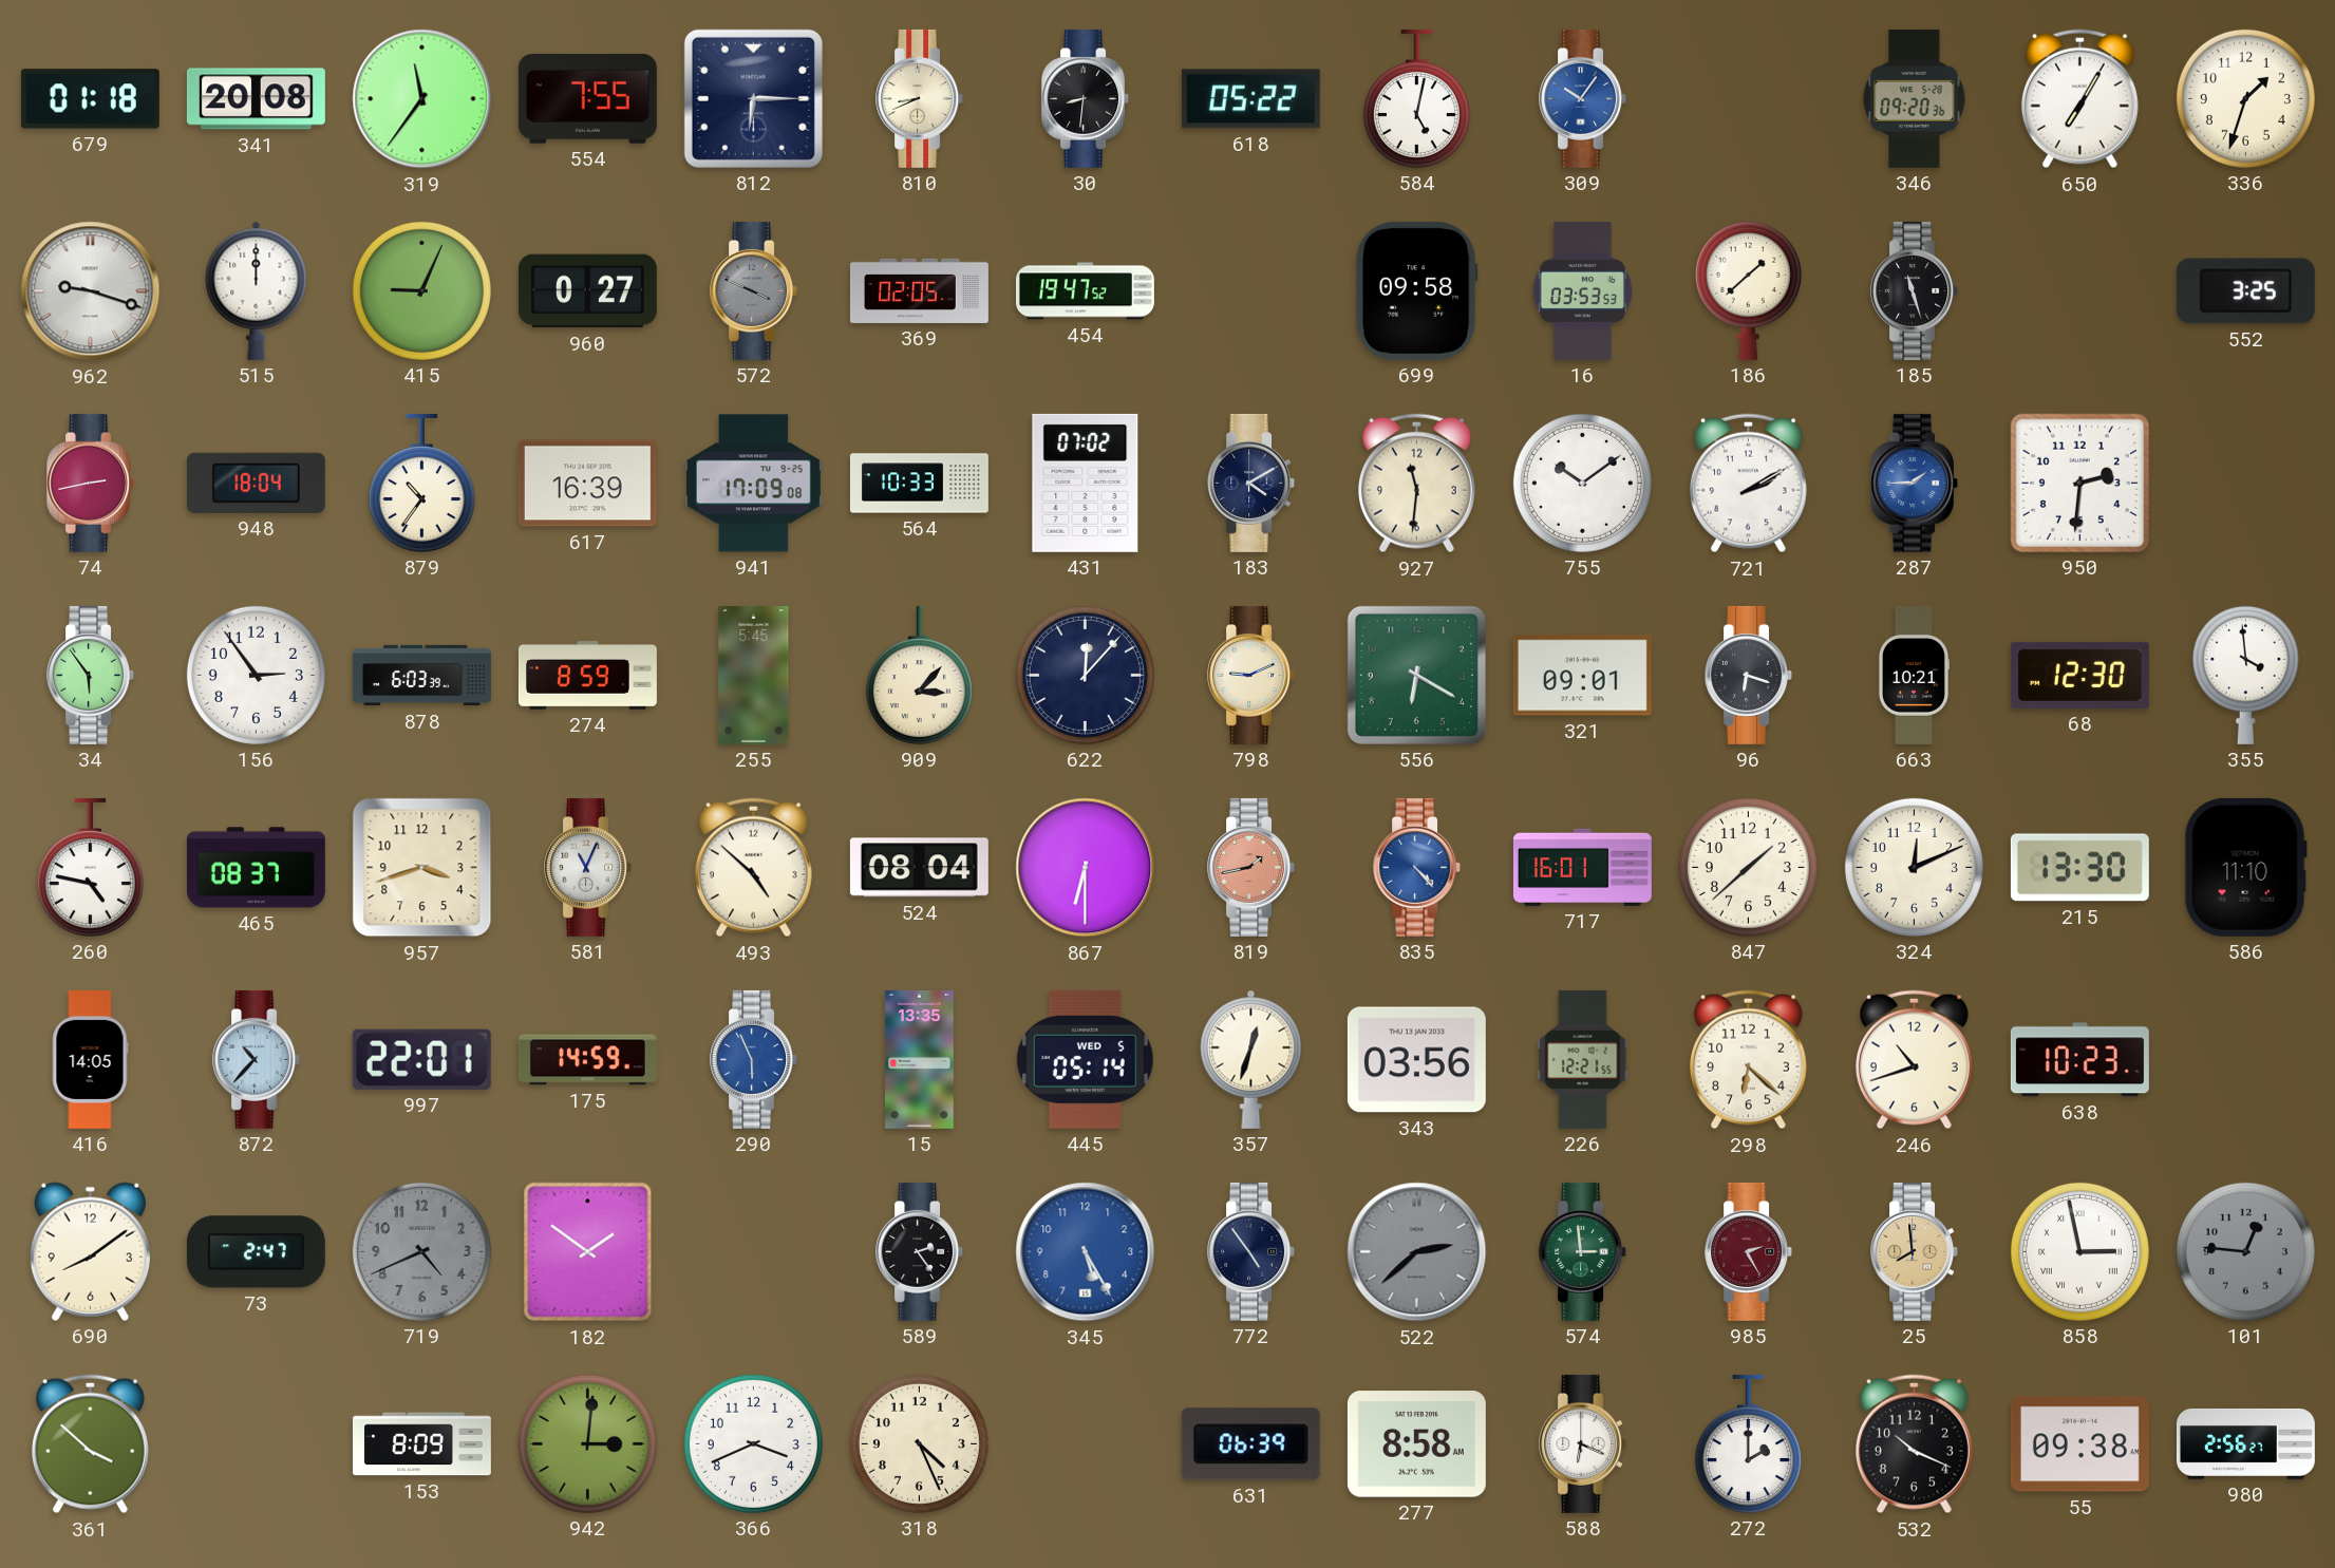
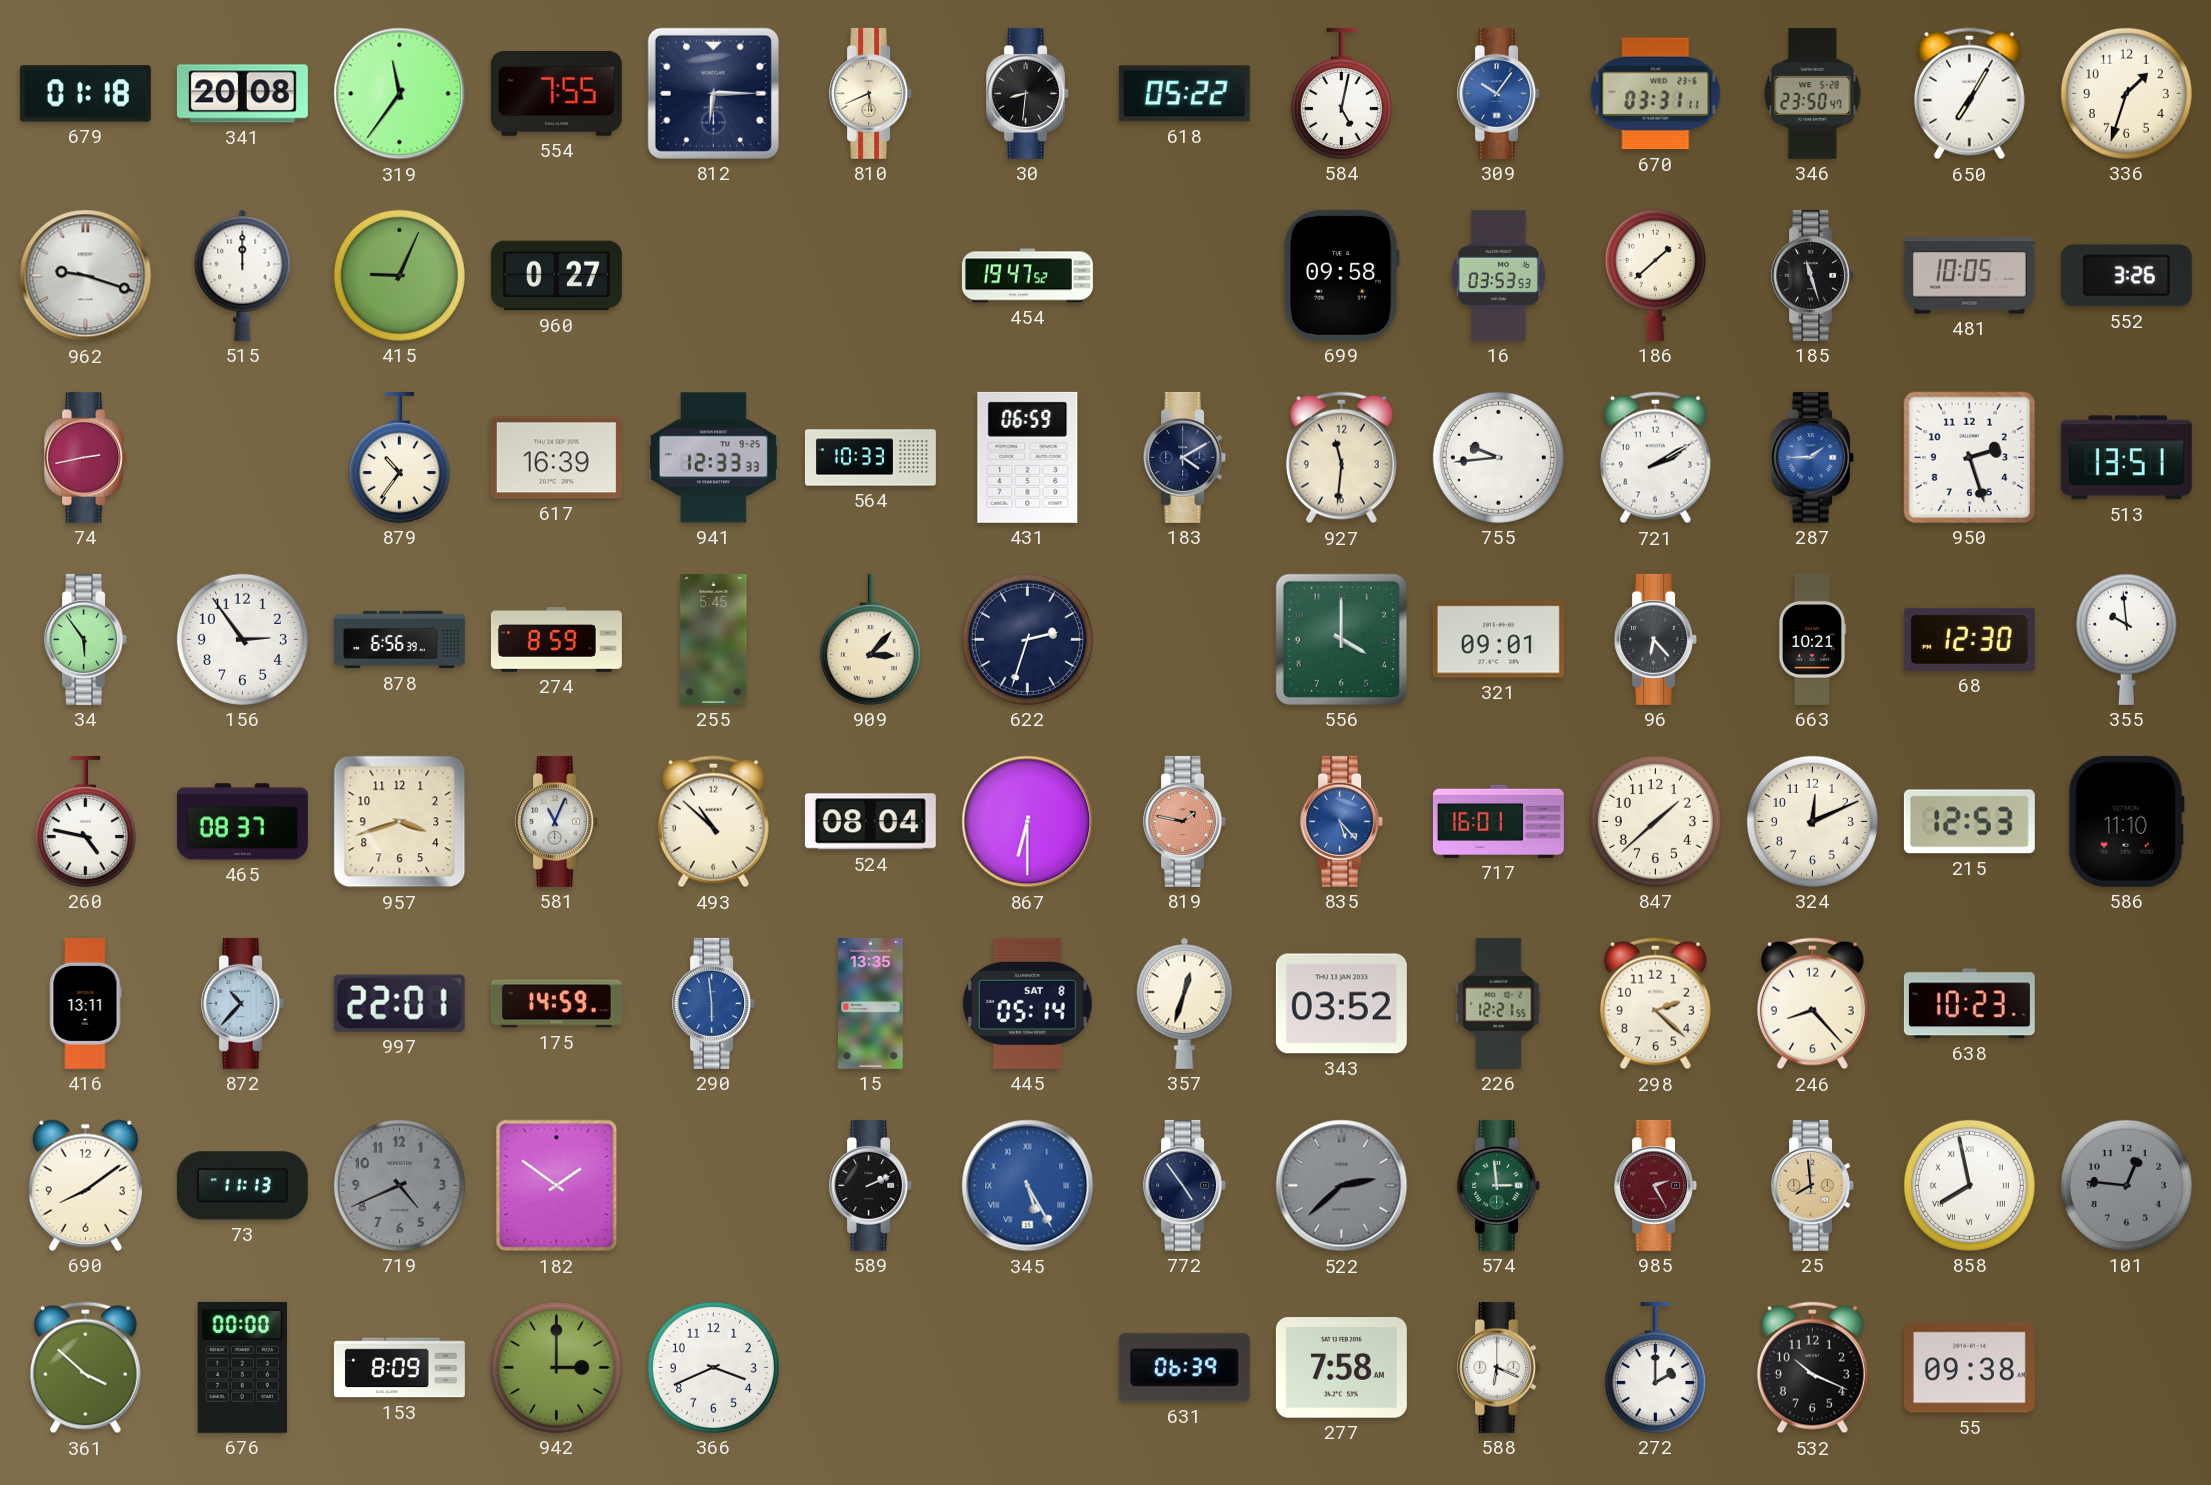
810: 8:41 -> 5:41 (871, 93)
670: none -> 03:31 (1656, 94)
346: 09:20 -> 23:50 (1813, 93)
572: 3:49 -> none (754, 290)
369: 02:05 -> none (919, 290)
481: none -> 10:05 (1969, 276)
552: 3:25 -> 3:26 (2126, 276)
948: 18:04 -> none (256, 483)
941: 17:09 -> 12:33 (713, 458)
431: 07:02 -> 06:59 (1028, 457)
755: 10:09 -> 9:44 (1498, 457)
950: 2:31 -> 2:27 (1969, 457)
513: none -> 13:51 (2126, 458)
878: 6:03 -> 6:56 (400, 640)
622: 12:07 -> 2:33 (1027, 639)
798: 9:11 -> none (1251, 675)
556: 6:20 -> 4:00 (1341, 639)
96: 6:18 -> 6:23 (1656, 639)
355: 3:59 -> 9:59 (2126, 639)
493: 4:52 -> 10:52 (713, 822)
819: 1:43 -> 1:47 (1185, 821)
835: 4:23 -> 5:23 (1342, 821)
215: 13:30 -> 12:53 (1969, 822)
416: 14:05 -> 13:11 (85, 1003)
290: 5:56 -> 5:59 (714, 1003)
445 date: WED 5 -> SAT 8 (1027, 1003)
343: 03:56 -> 03:52 (1341, 1004)
298: 6:22 -> 2:22 (1655, 1004)
246: 10:42 -> 8:23 (1812, 1004)
73: 2:47 -> 11:13 (242, 1186)
589: 2:24 -> 2:11 (871, 1185)
345 numerals: Arabic -> Roman (1028, 1186)
858: 2:58 -> 7:58 (1969, 1185)
676: none -> 00:00 (242, 1367)
942: 3:01 -> 3:00 (556, 1367)
318: 4:26 -> none (919, 1443)
277: 8:58 -> 7:58 (1341, 1368)
980: 2:56 -> none (2245, 1443)
